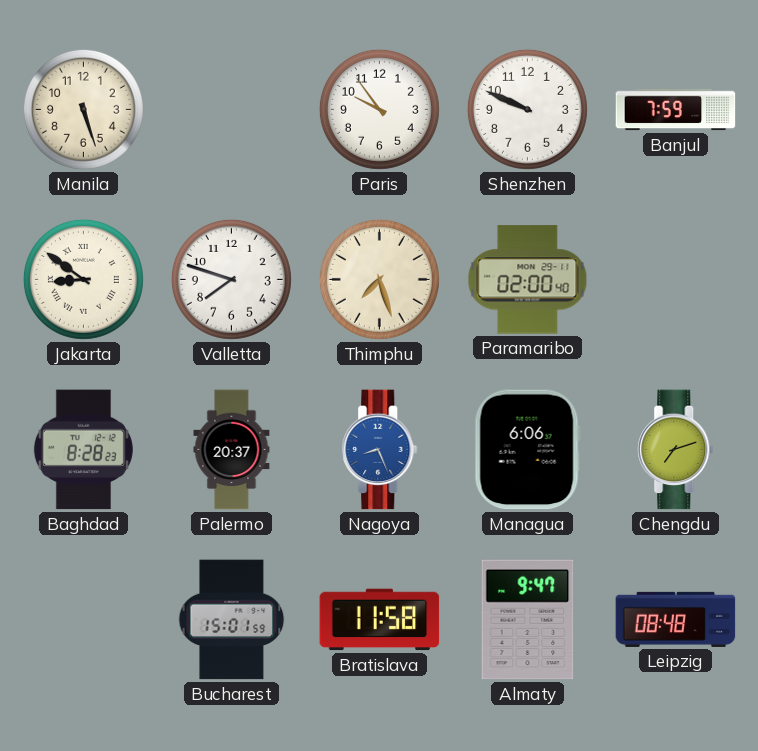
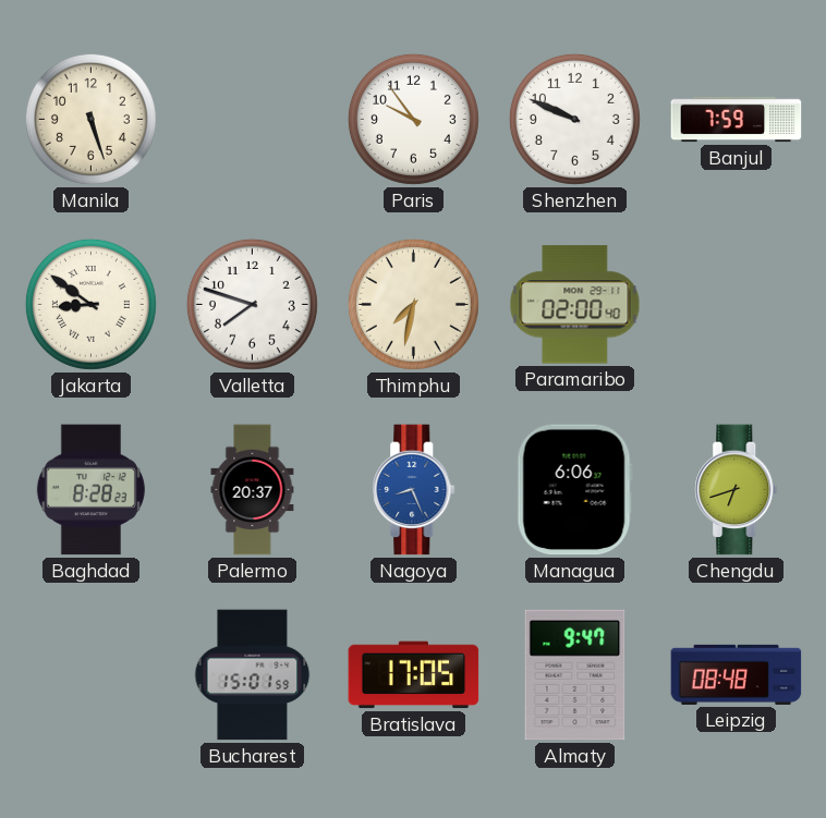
Thimphu: 7:27 -> 7:32 (413, 304)
Chengdu: 7:12 -> 6:42 (737, 490)
Bratislava: 11:58 -> 17:05 (414, 675)
